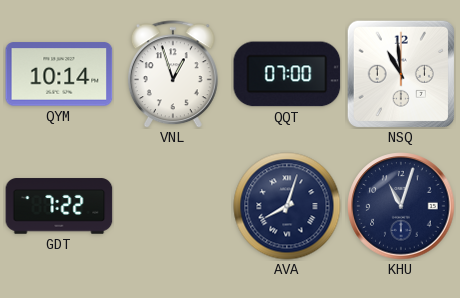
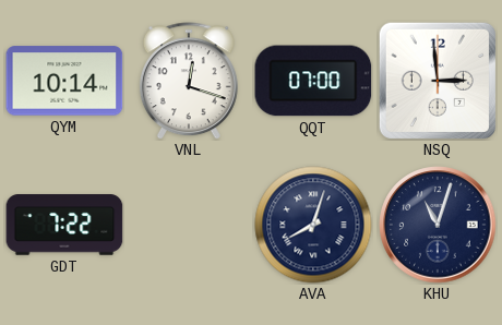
VNL: 12:57 -> 12:18 (189, 81)
NSQ: 10:59 -> 2:59 (437, 80)
